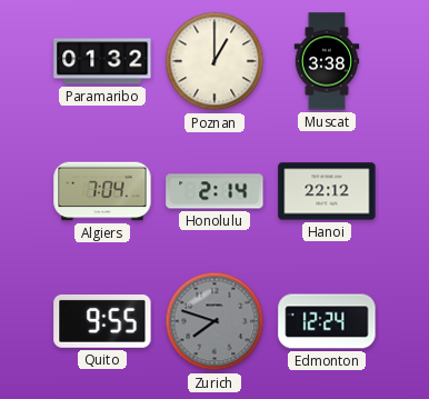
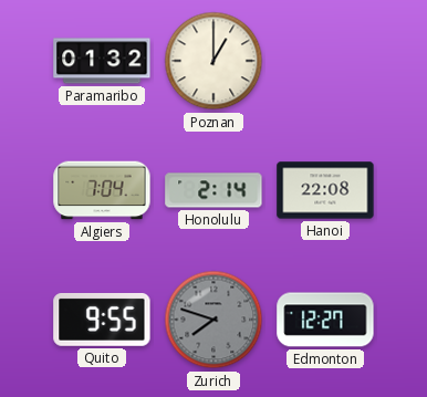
Muscat: 3:38 -> none (327, 61)
Hanoi: 22:12 -> 22:08 (325, 190)
Edmonton: 12:24 -> 12:27 (325, 320)
